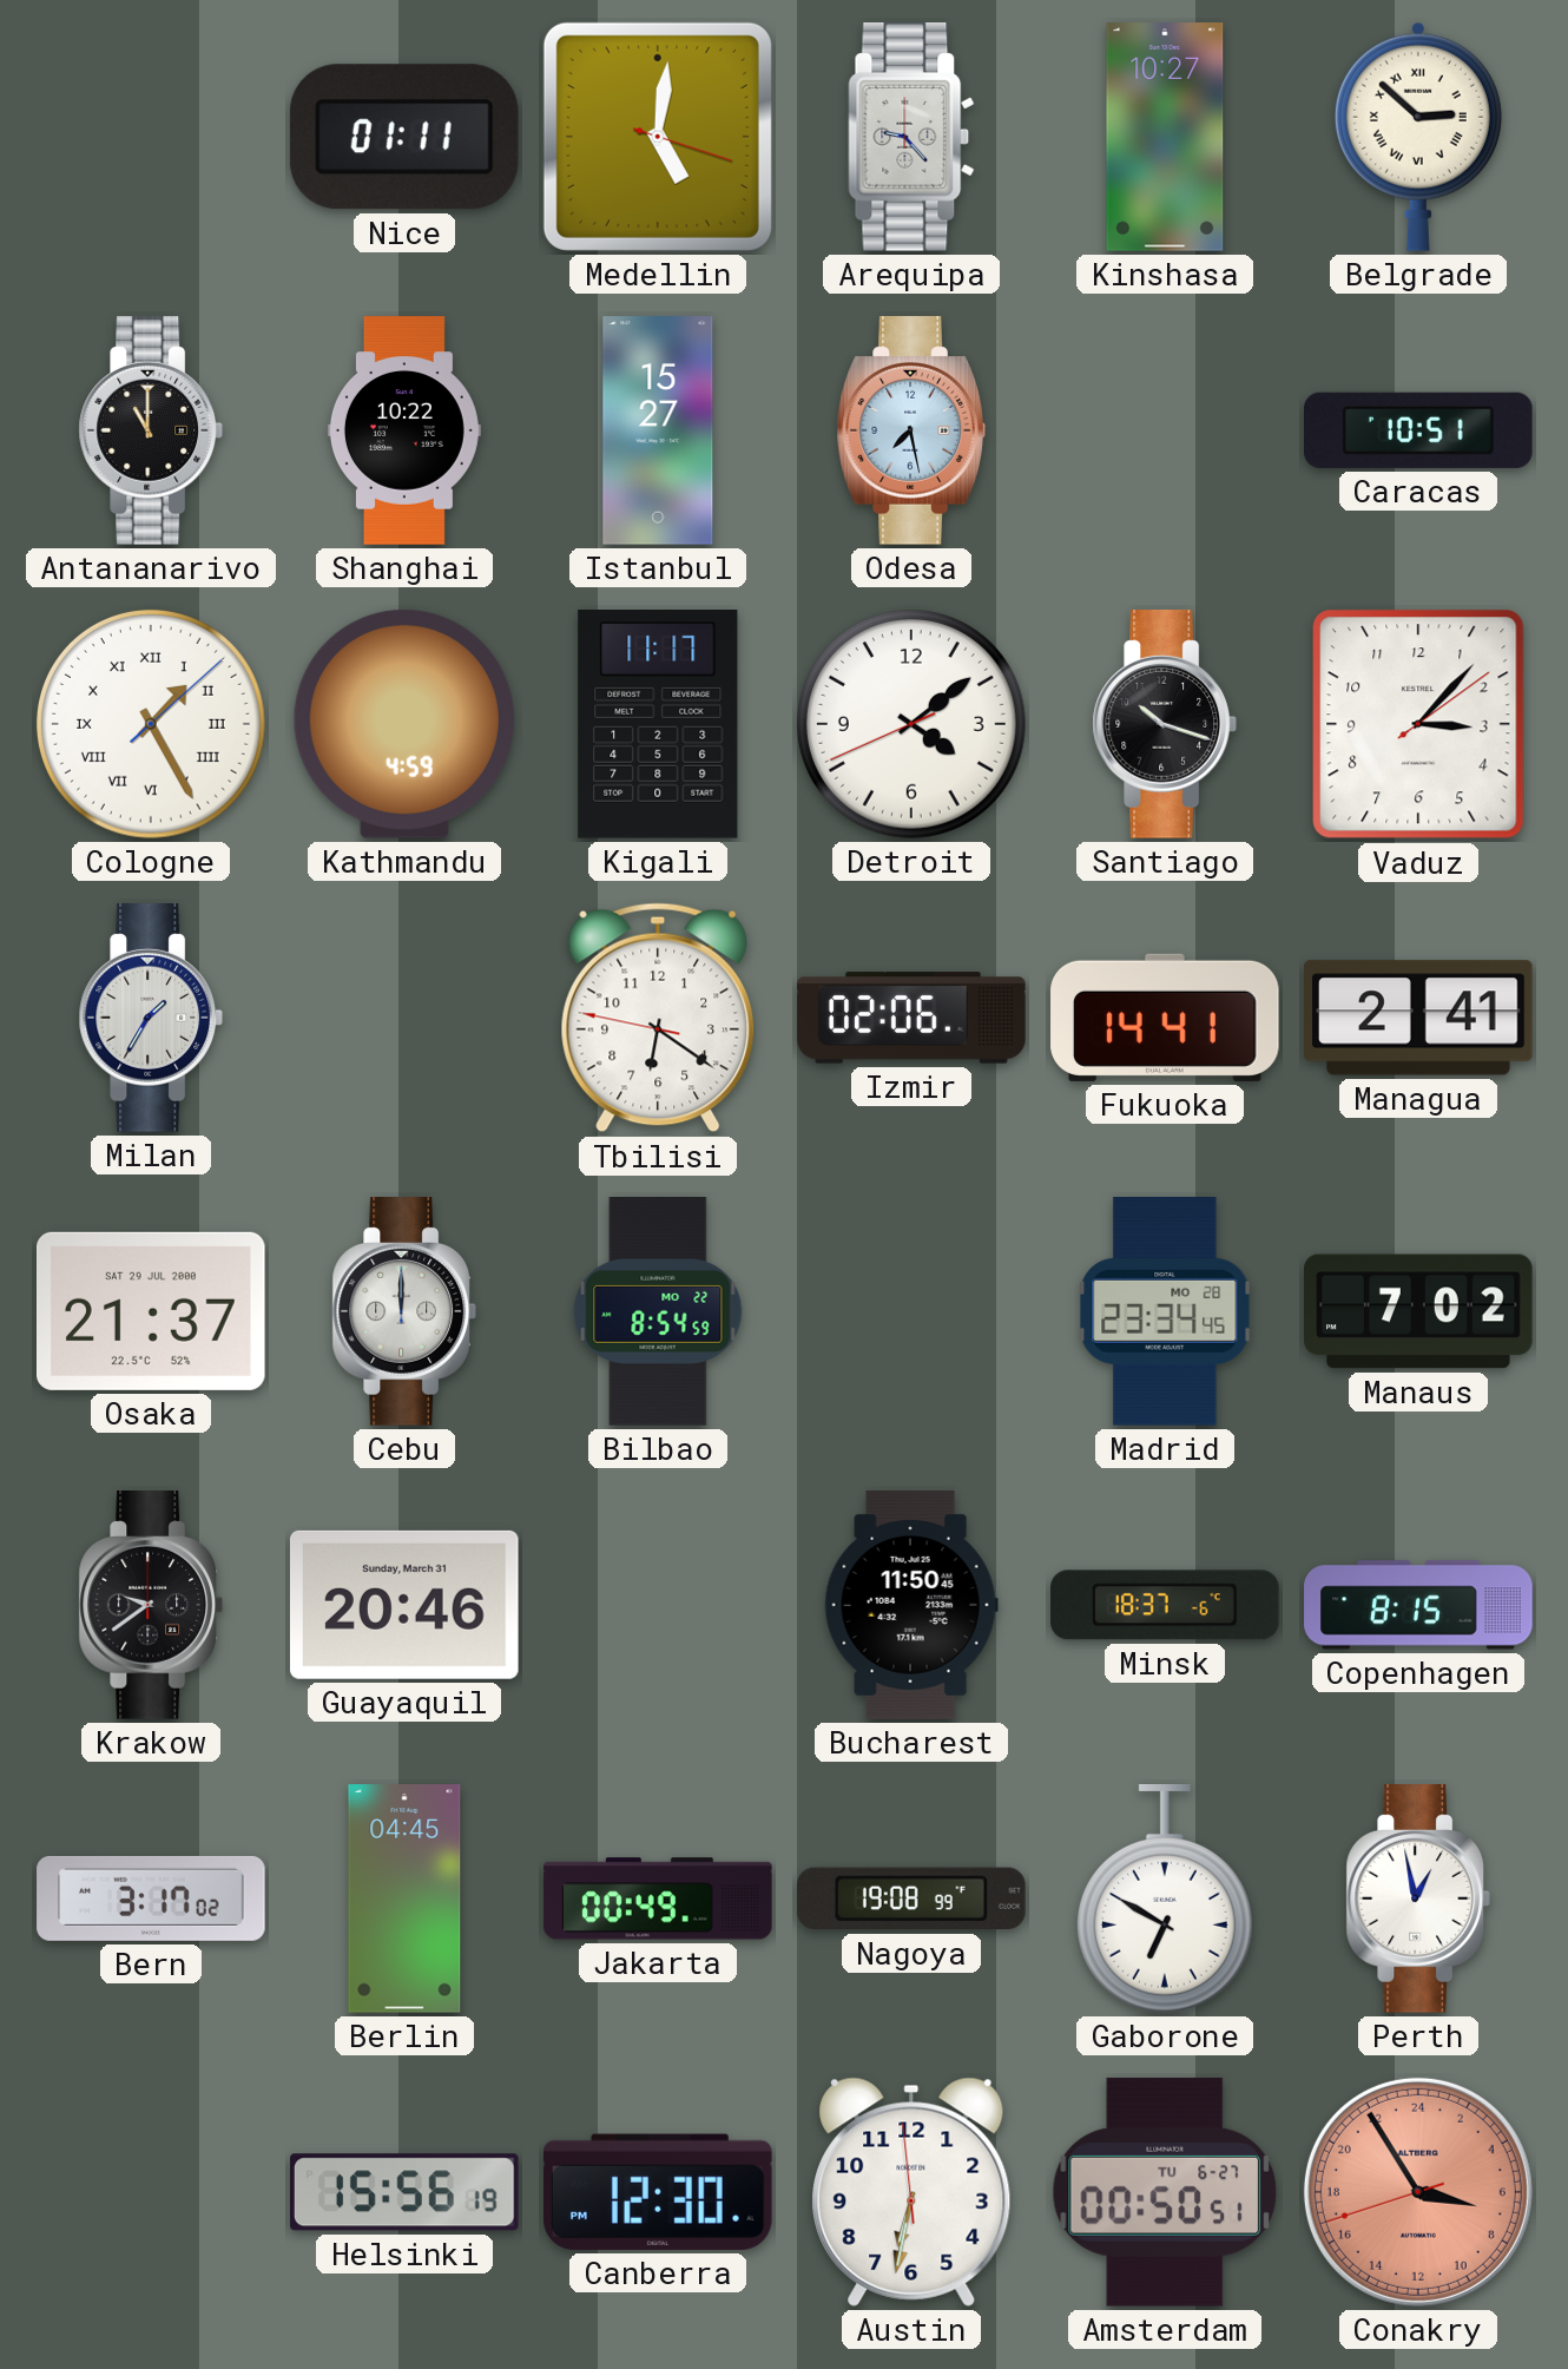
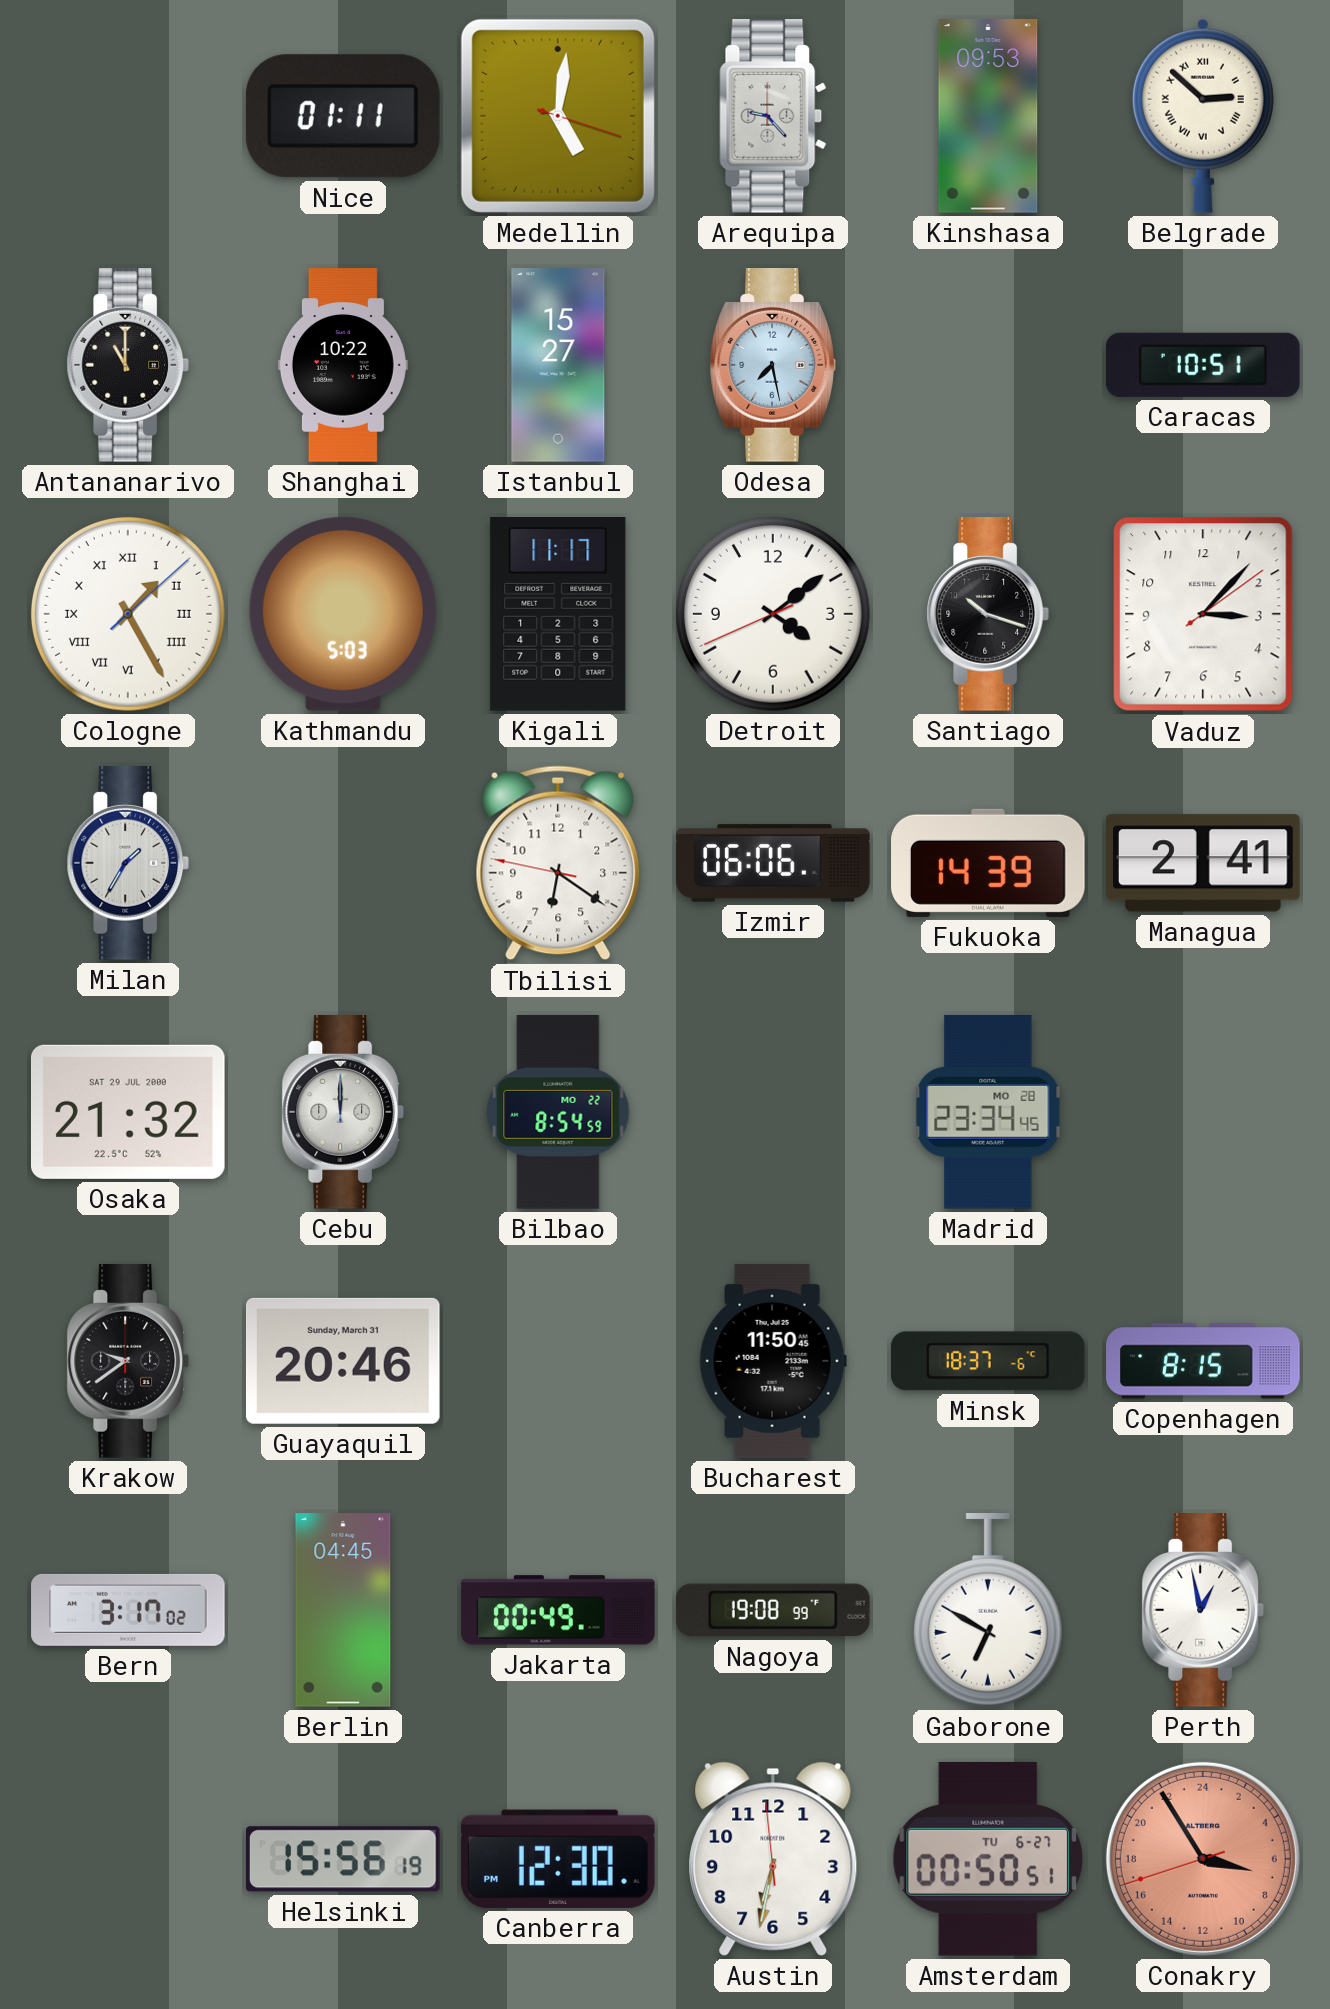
Kinshasa: 10:27 -> 09:53 (988, 116)
Kathmandu: 4:59 -> 5:03 (343, 614)
Izmir: 02:06 -> 06:06 (773, 863)
Fukuoka: 14:41 -> 14:39 (988, 863)
Osaka: 21:37 -> 21:32 (129, 1112)
Manaus: 7:02 -> none (1418, 1311)
